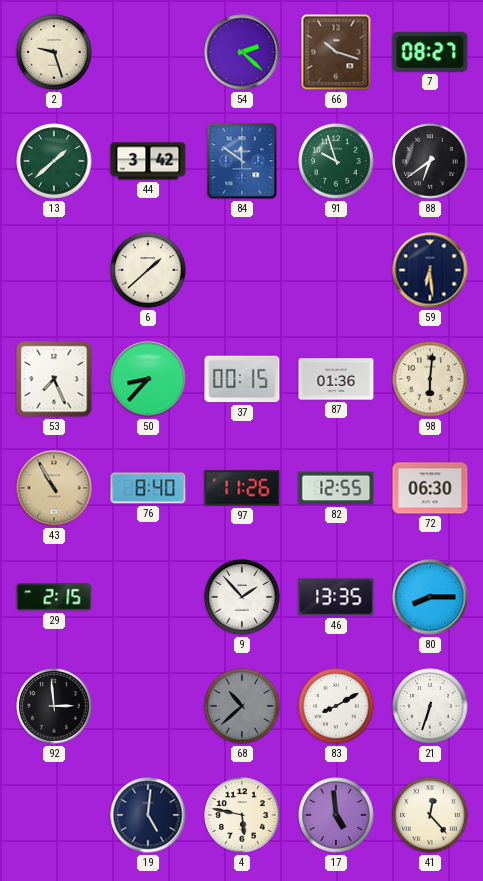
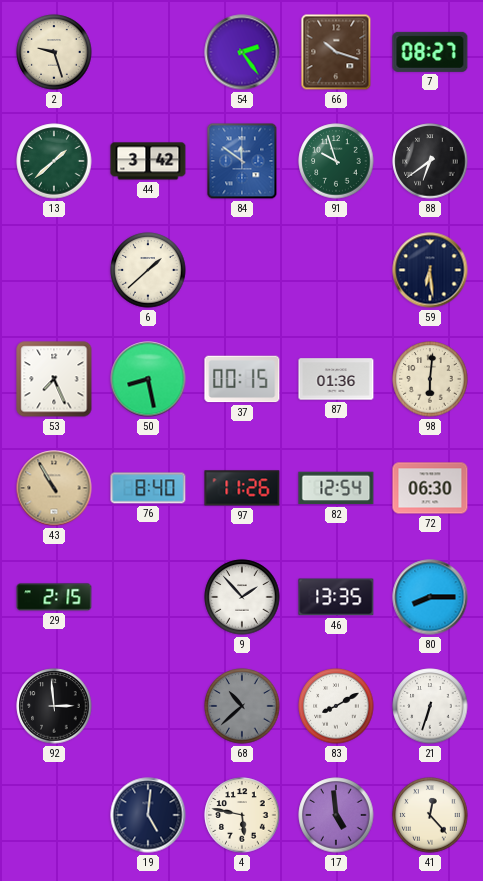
54: 2:22 -> 2:24 (242, 52)
50: 8:37 -> 8:28 (148, 379)
82: 12:55 -> 12:54 (336, 488)
